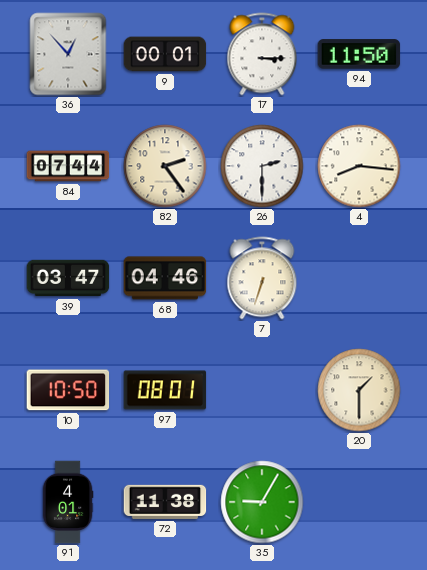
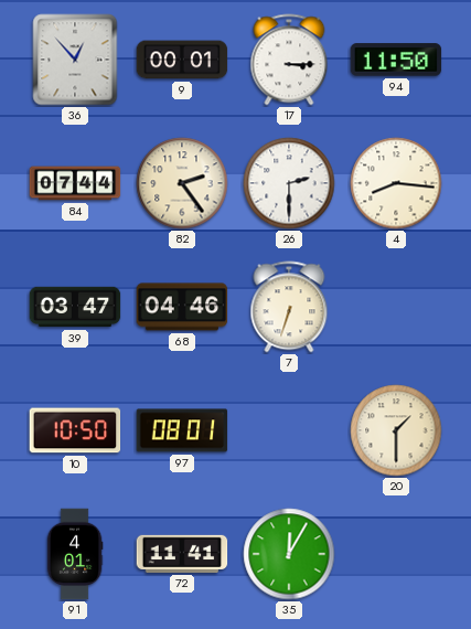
72: 11:38 -> 11:41 (182, 554)
35: 9:05 -> 12:05 (289, 554)
